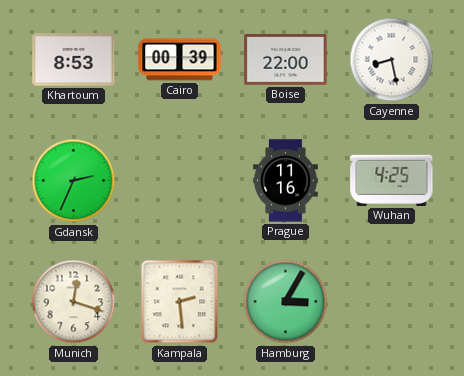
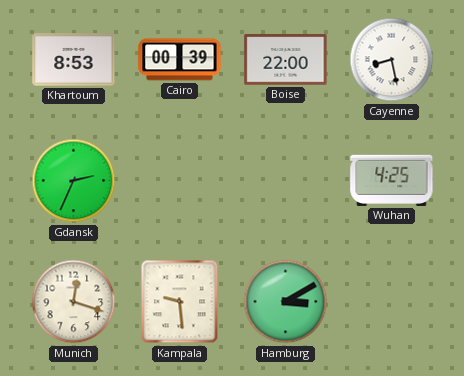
Prague: 11:16 -> none (286, 181)
Kampala: 2:29 -> 9:29 (180, 302)
Hamburg: 3:05 -> 3:10 (286, 302)
